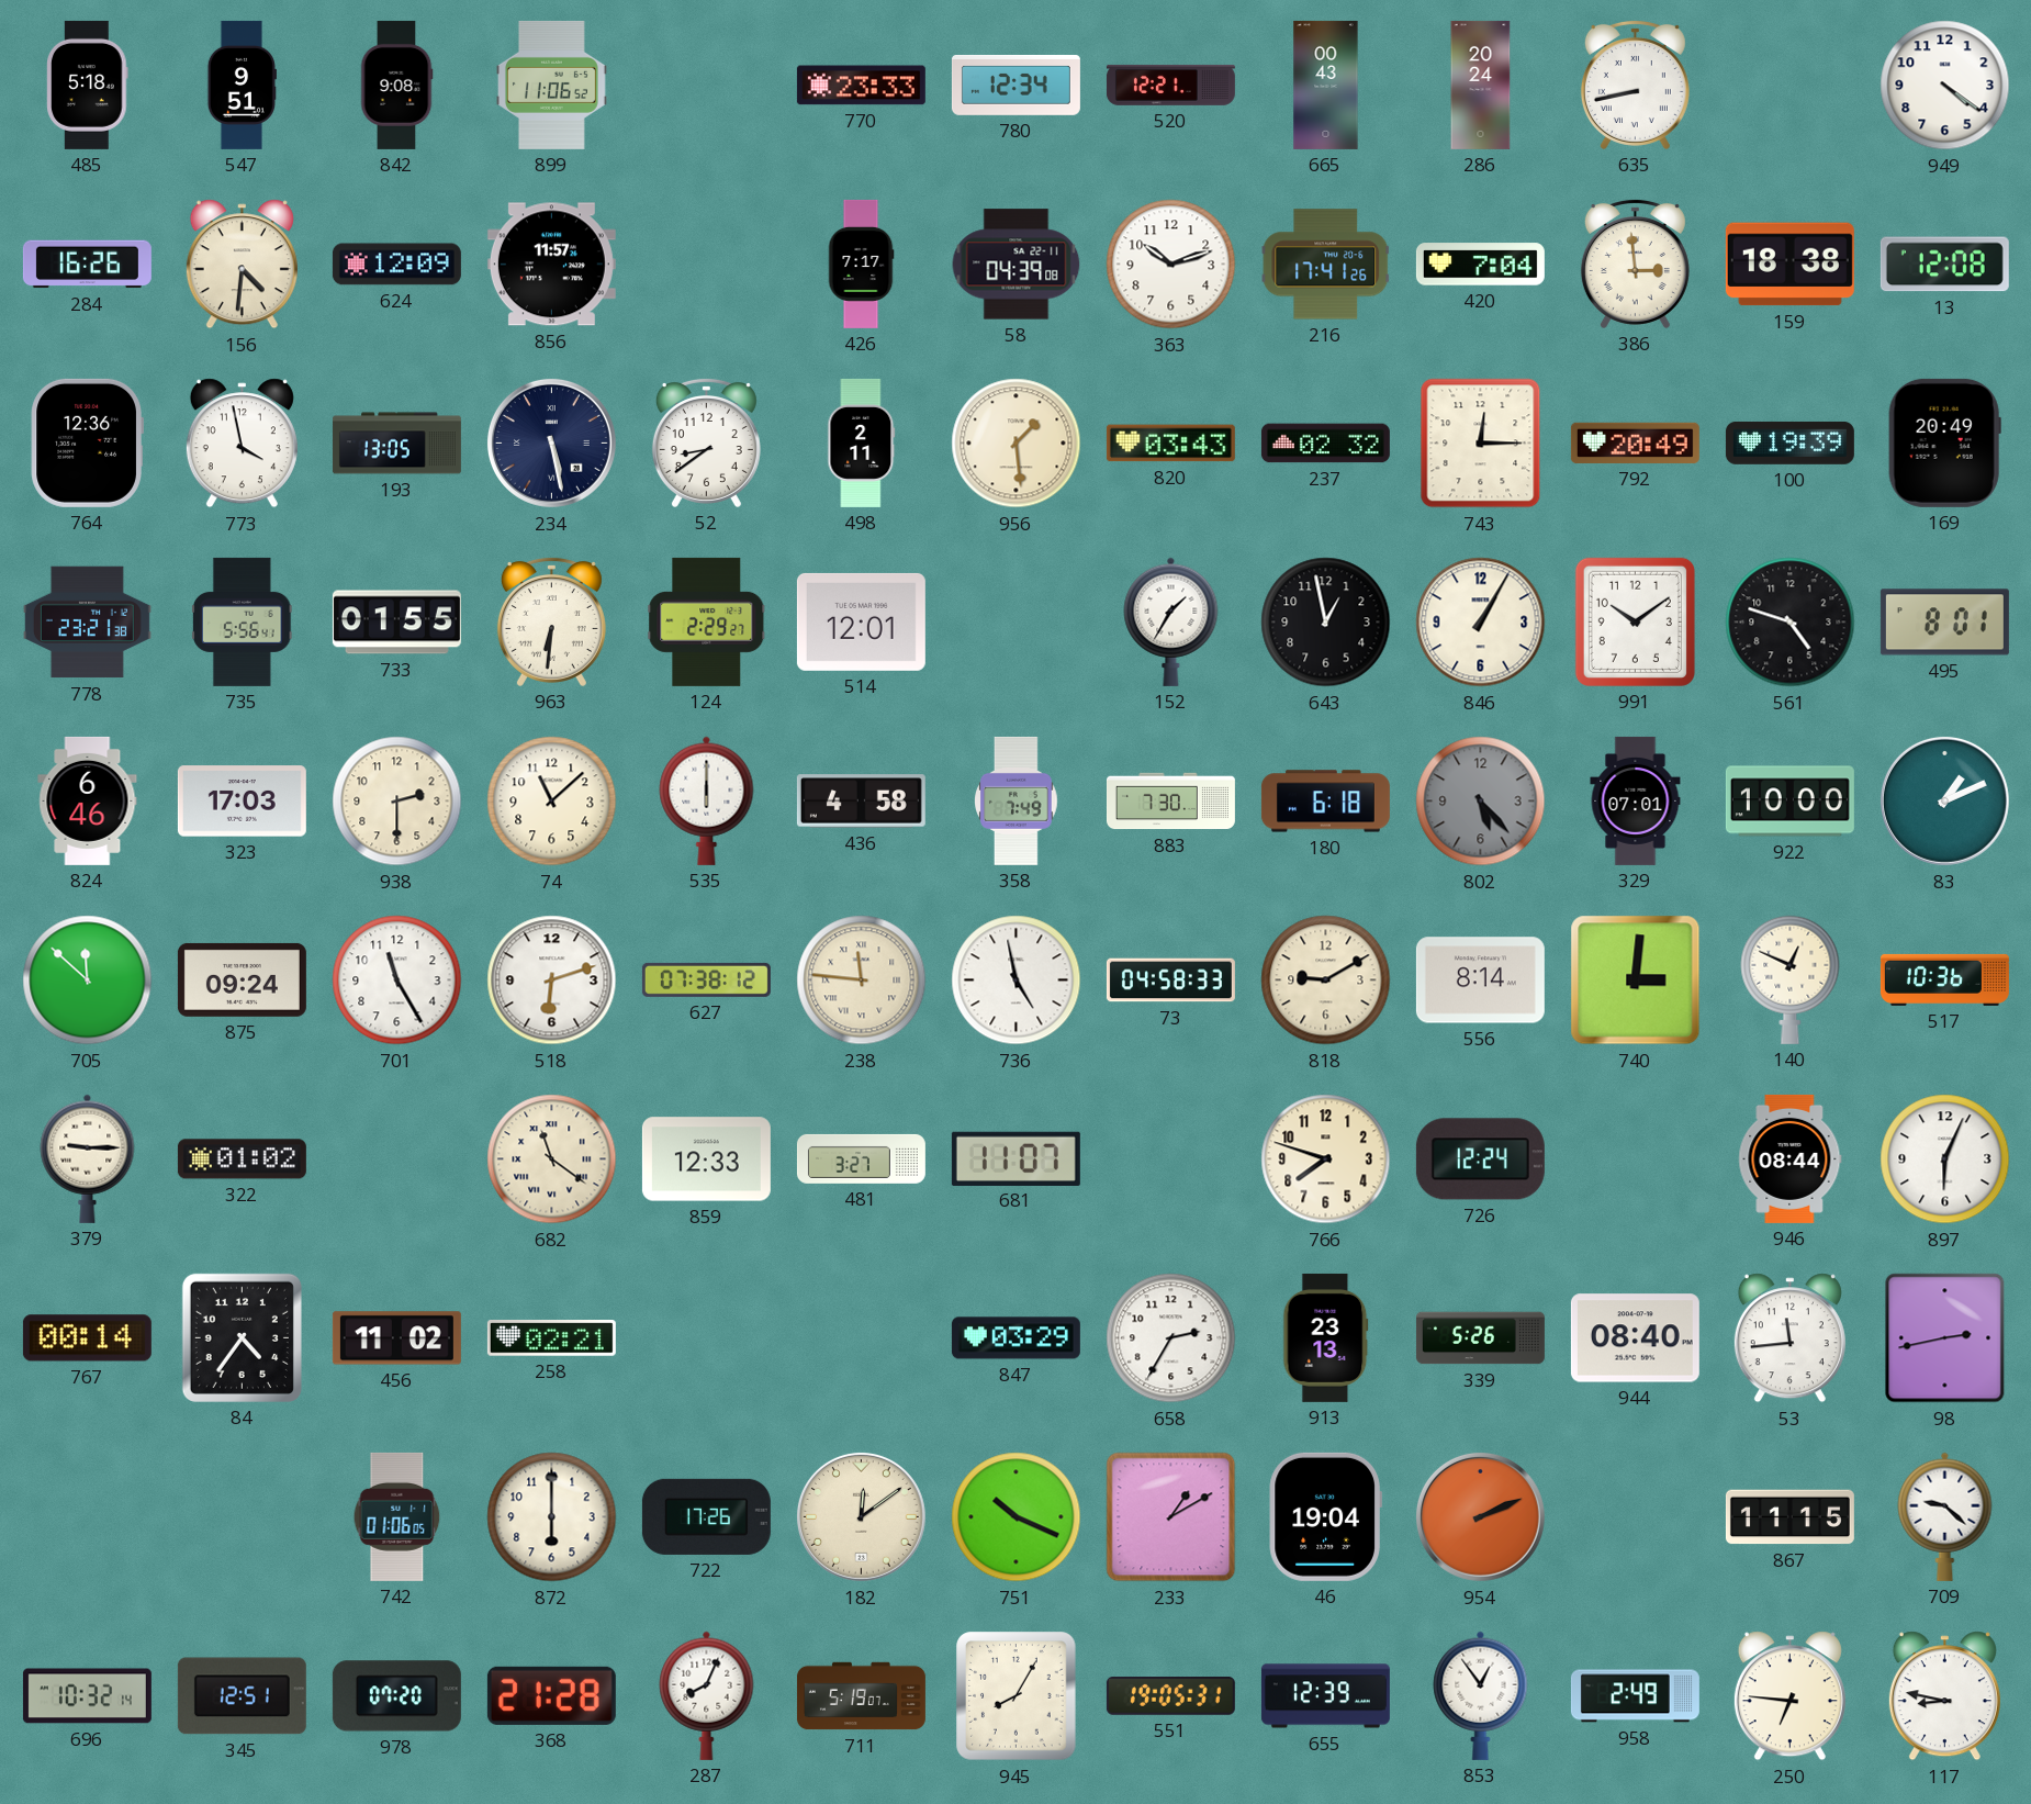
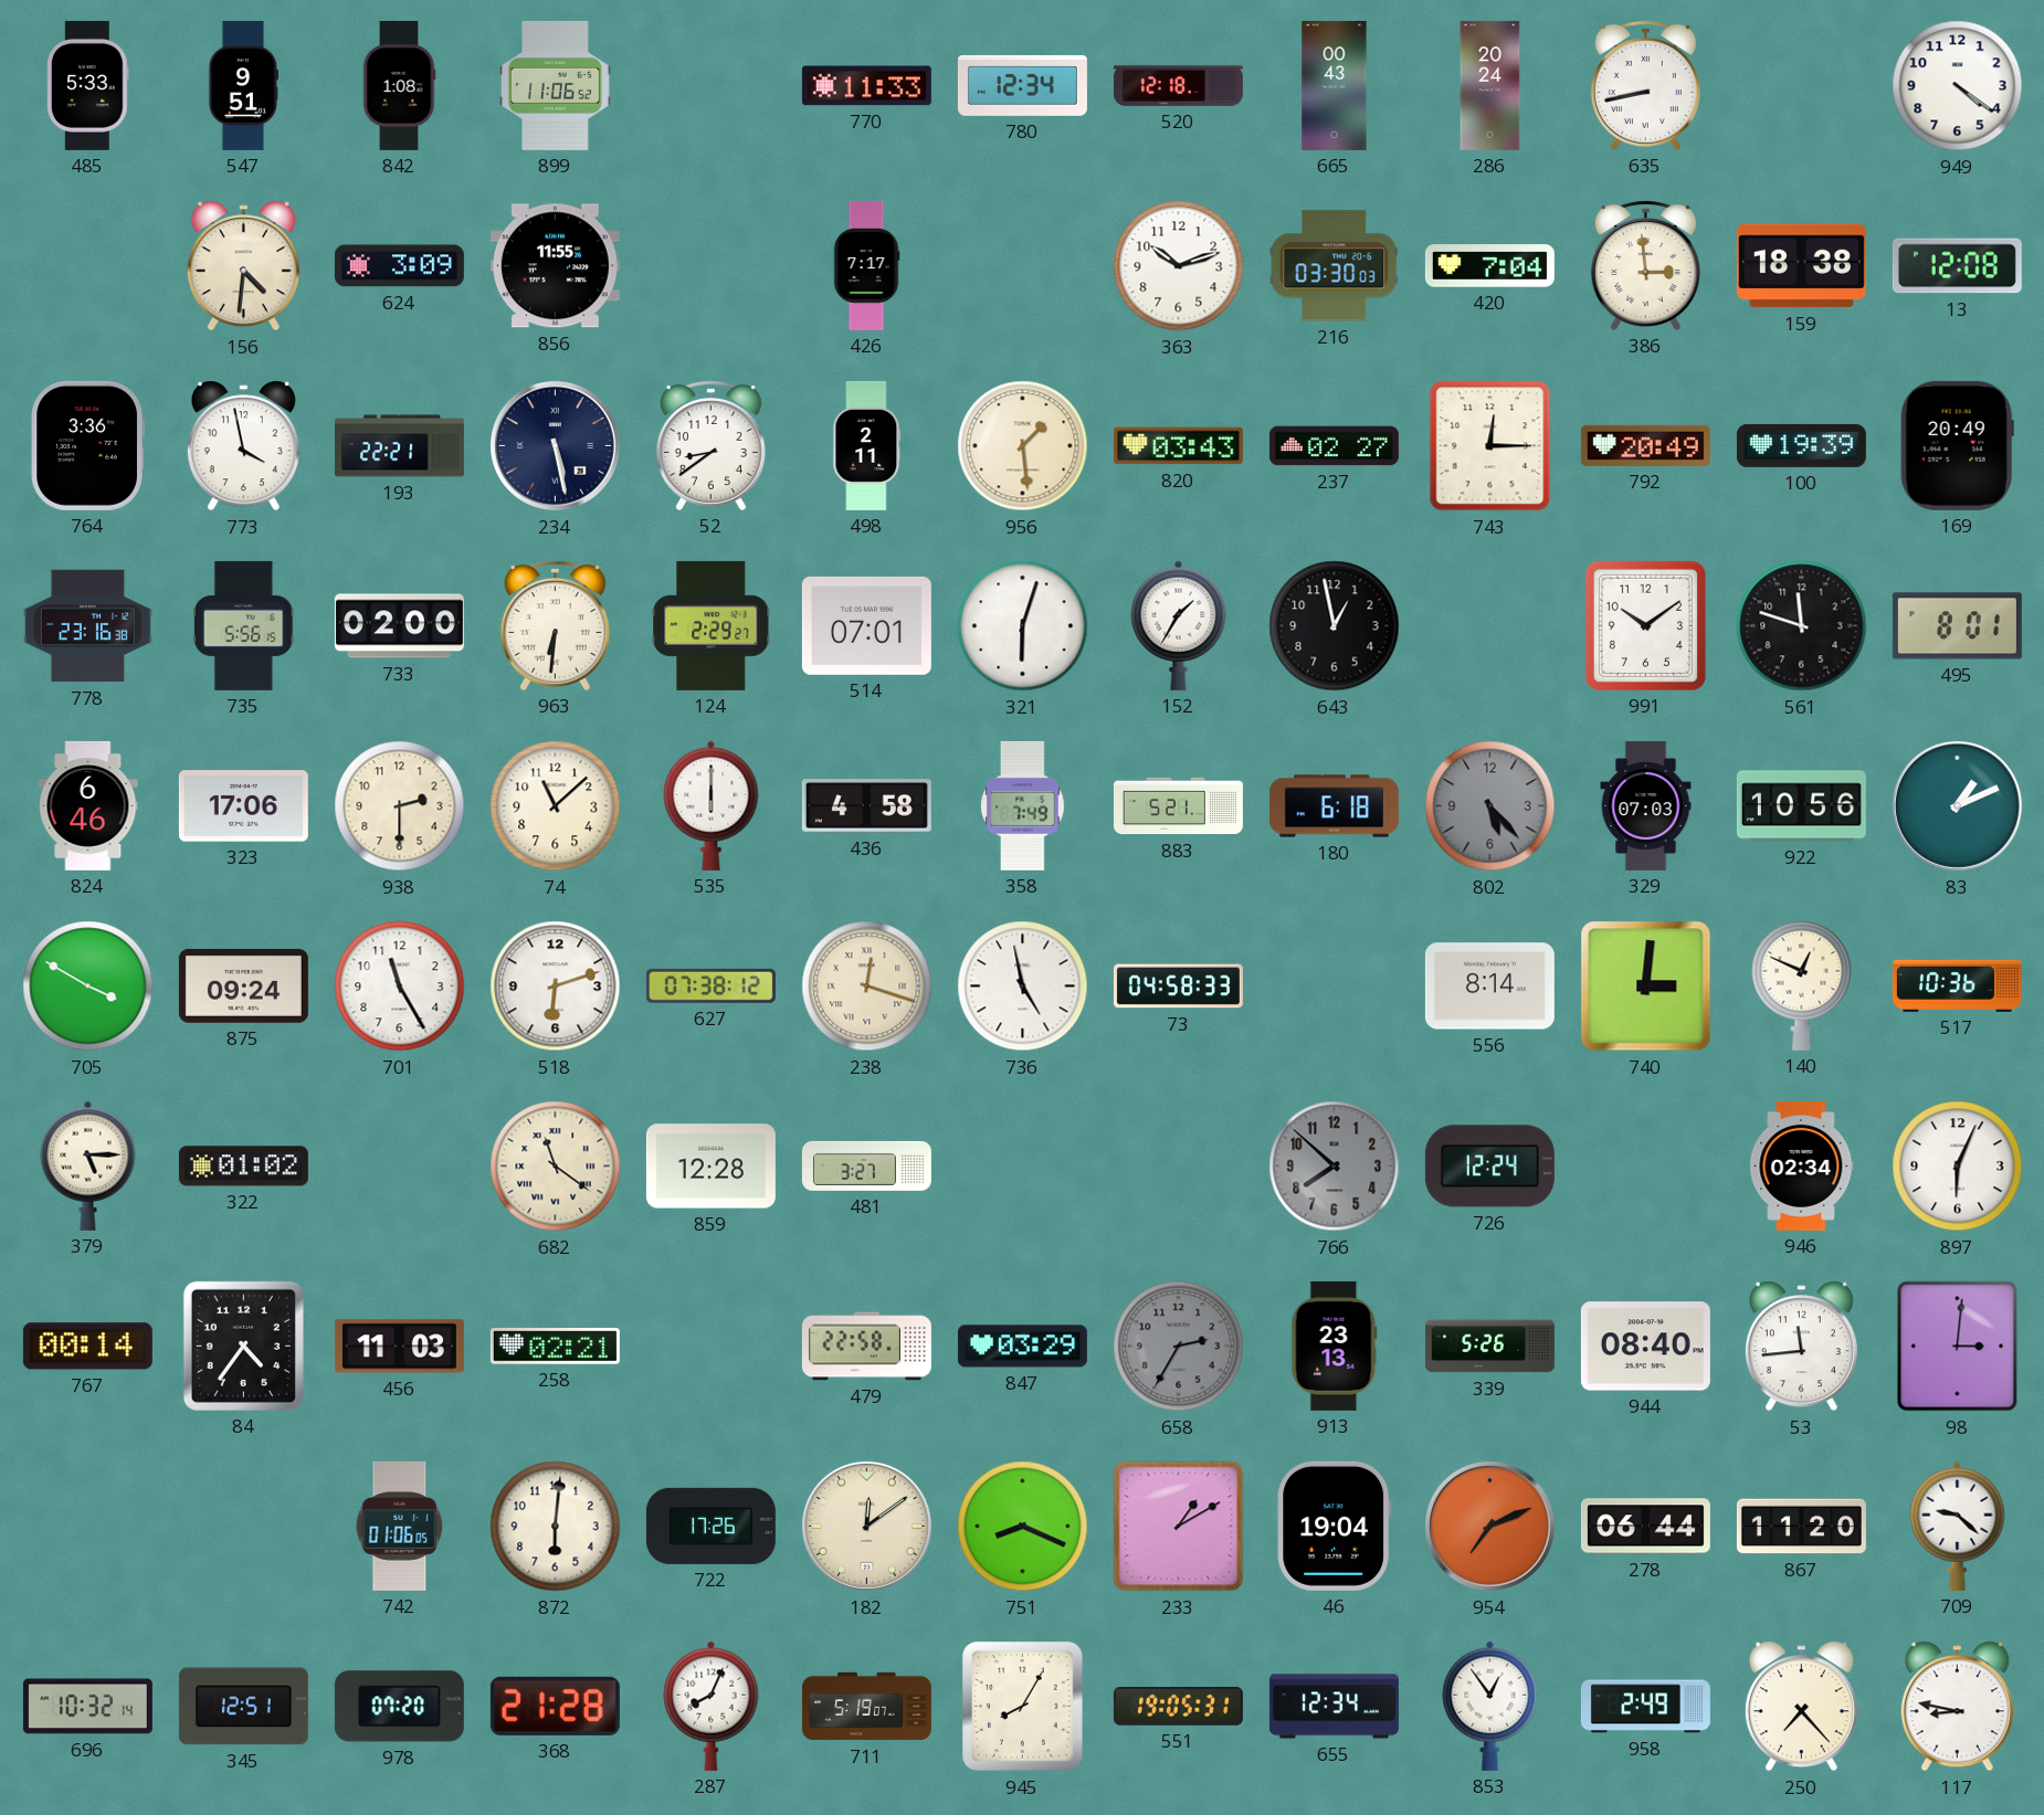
485: 5:18 -> 5:33 (88, 85)
842: 9:08 -> 1:08 (399, 85)
770: 23:33 -> 11:33 (866, 86)
520: 12:21 -> 12:18 (1178, 85)
284: 16:26 -> none (87, 265)
624: 12:09 -> 3:09 (399, 266)
856: 11:57 -> 11:55 (555, 266)
58: 04:39 -> none (1017, 265)
216: 17:41 -> 03:30 (1335, 266)
764: 12:36 -> 3:36 (87, 445)
193: 13:05 -> 22:21 (399, 446)
237: 02:32 -> 02:27 (1334, 446)
778: 23:21 -> 23:16 (87, 626)
735: 5:56:41 -> 5:56:15 (243, 625)
733: 01:55 -> 02:00 (399, 626)
514: 12:01 -> 07:01 (866, 625)
321: none -> 6:03 (1023, 626)
846: 1:05 -> none (1481, 623)
561: 4:48 -> 11:48 (1802, 626)
323: 17:03 -> 17:06 (243, 806)
883: 7:30 -> 5:21 (1178, 806)
329: 07:01 -> 07:03 (1646, 805)
922: 10:00 -> 10:56 (1801, 806)
705: 11:52 -> 3:50 (88, 986)
238: 11:46 -> 12:18 (867, 986)
818: 9:10 -> none (1326, 981)
379: 9:15 -> 5:15 (88, 1165)
859: 12:33 -> 12:28 (710, 1167)
681: 11:07 -> none (1016, 1158)
766: 7:48 -> 7:52 (1335, 1167)
766 dial: cream -> grey (1335, 1167)
946: 08:44 -> 02:34 (1802, 1165)
456: 11:02 -> 11:03 (399, 1347)
479: none -> 22:58 (866, 1347)
658 dial: white -> grey (1179, 1347)
98: 2:43 -> 3:01 (1958, 1347)
872: 6:00 -> 6:01 (556, 1527)
751: 10:19 -> 8:19 (1023, 1527)
954: 2:11 -> 7:11 (1489, 1526)
278: none -> 06:44 (1645, 1527)
867: 11:15 -> 11:20 (1801, 1527)
655: 12:39 -> 12:34 (1334, 1707)
250: 6:46 -> 7:23 (1801, 1707)
